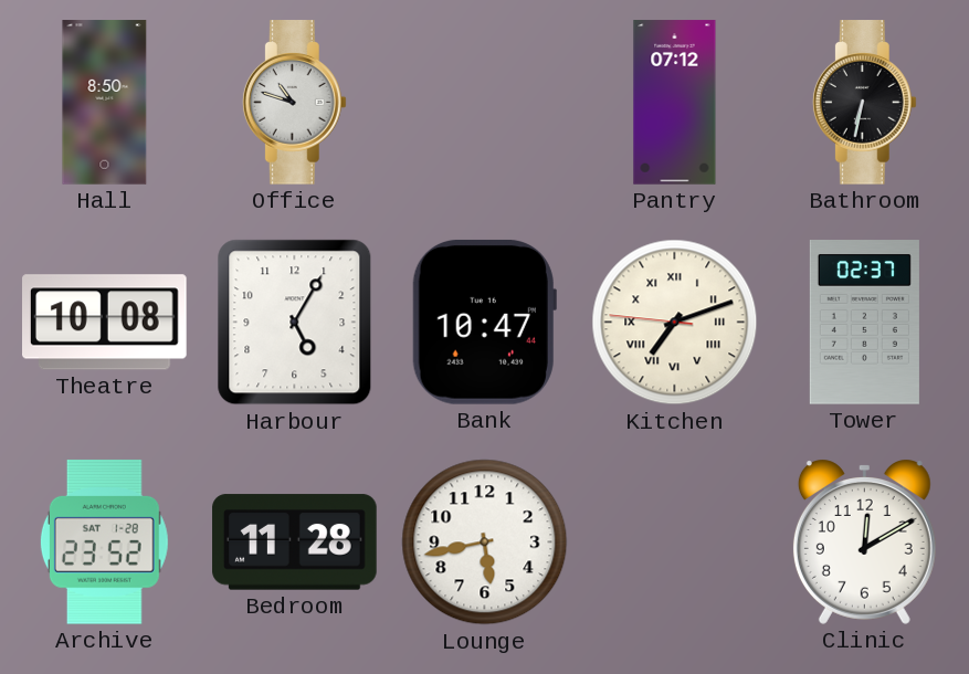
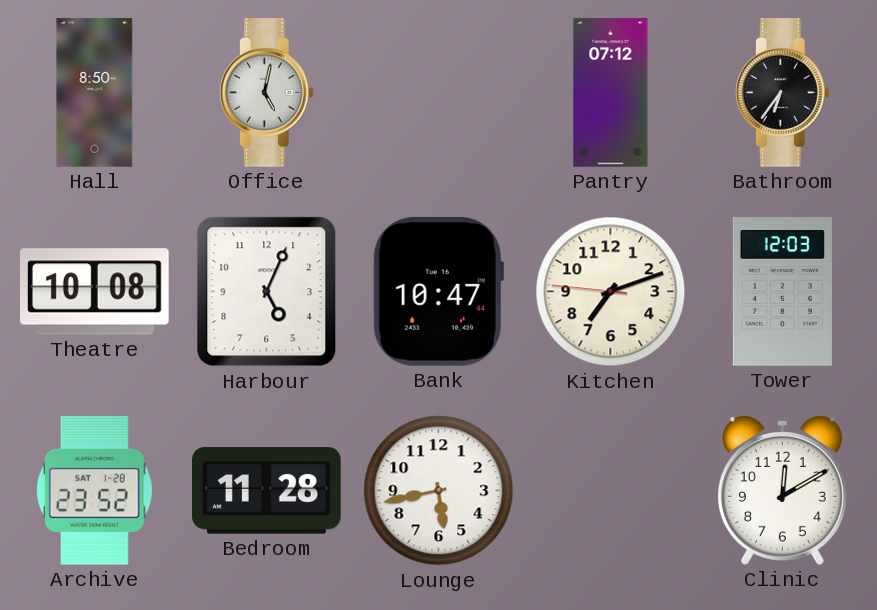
Office: 10:48 -> 5:02 (266, 93)
Bathroom: 6:32 -> 6:36 (782, 93)
Harbour: 5:05 -> 5:04 (267, 292)
Kitchen numerals: Roman -> Arabic (611, 292)
Tower: 02:37 -> 12:03 (782, 292)
